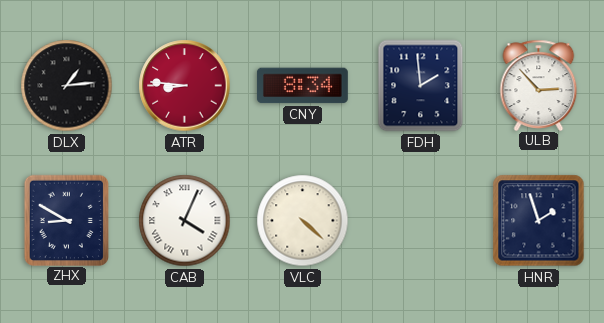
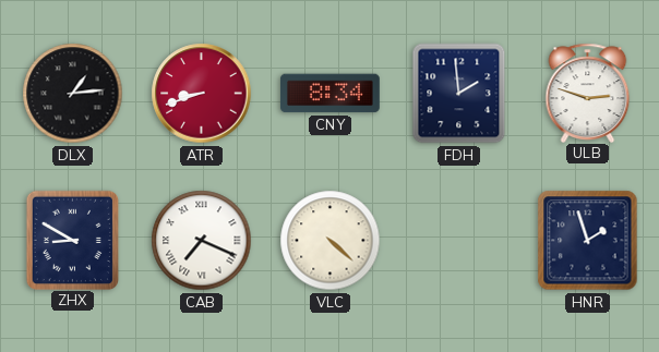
ATR: 8:46 -> 8:42 (202, 94)
ULB: 2:53 -> 2:48 (588, 93)
CAB: 4:04 -> 7:19 (202, 241)
